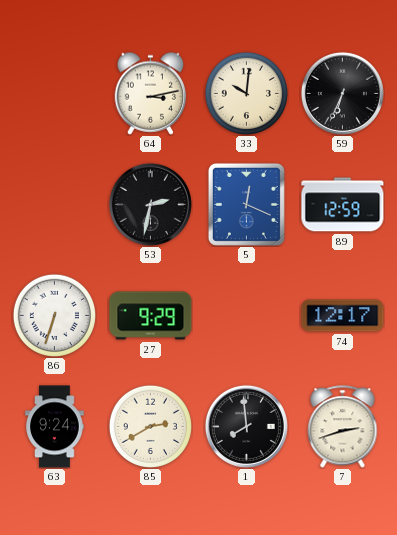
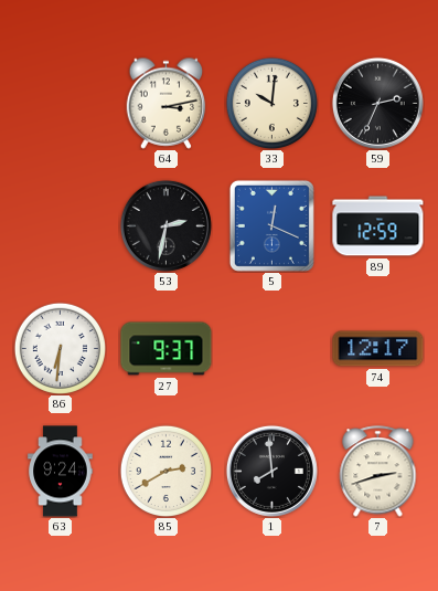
59: 6:34 -> 2:34 (377, 103)
86: 6:33 -> 6:31 (60, 348)
27: 9:29 -> 9:37 (167, 349)
